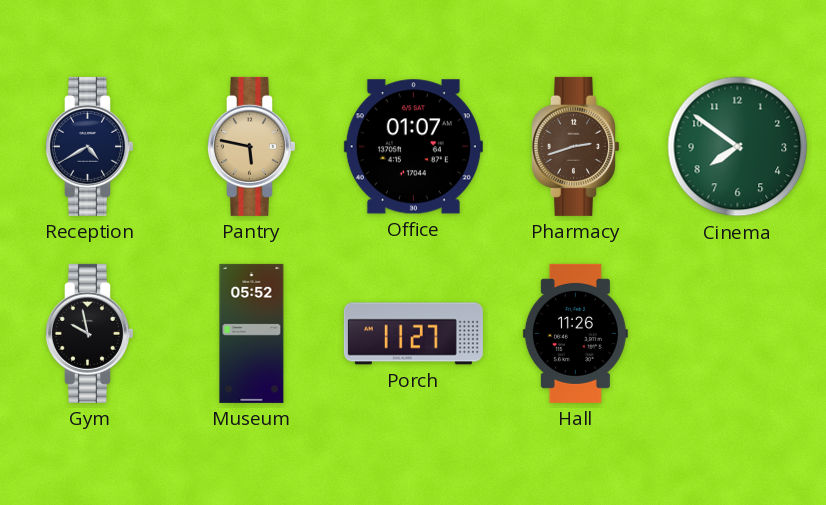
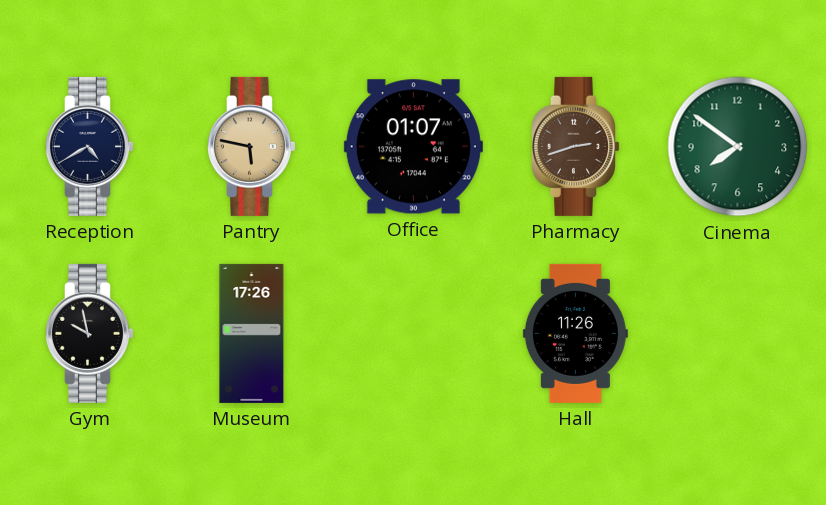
Museum: 05:52 -> 17:26 (252, 333)
Porch: 11:27 -> none (413, 334)
